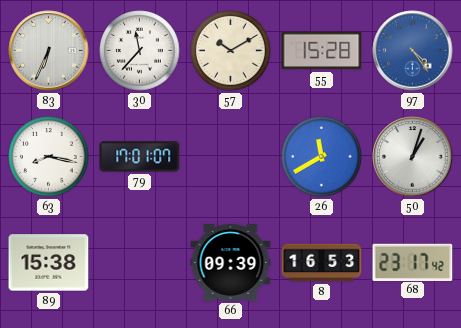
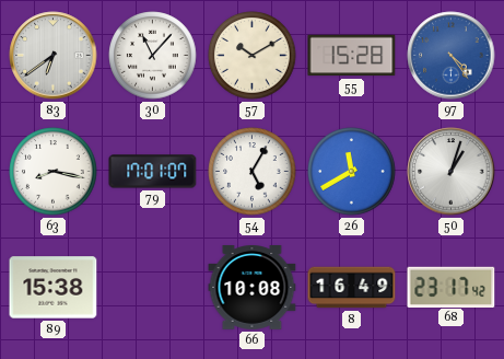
83: 6:34 -> 6:39 (54, 56)
30: 11:37 -> 11:07 (153, 56)
54: none -> 5:05 (253, 172)
66: 09:39 -> 10:08 (253, 288)
8: 16:53 -> 16:49 (352, 288)
